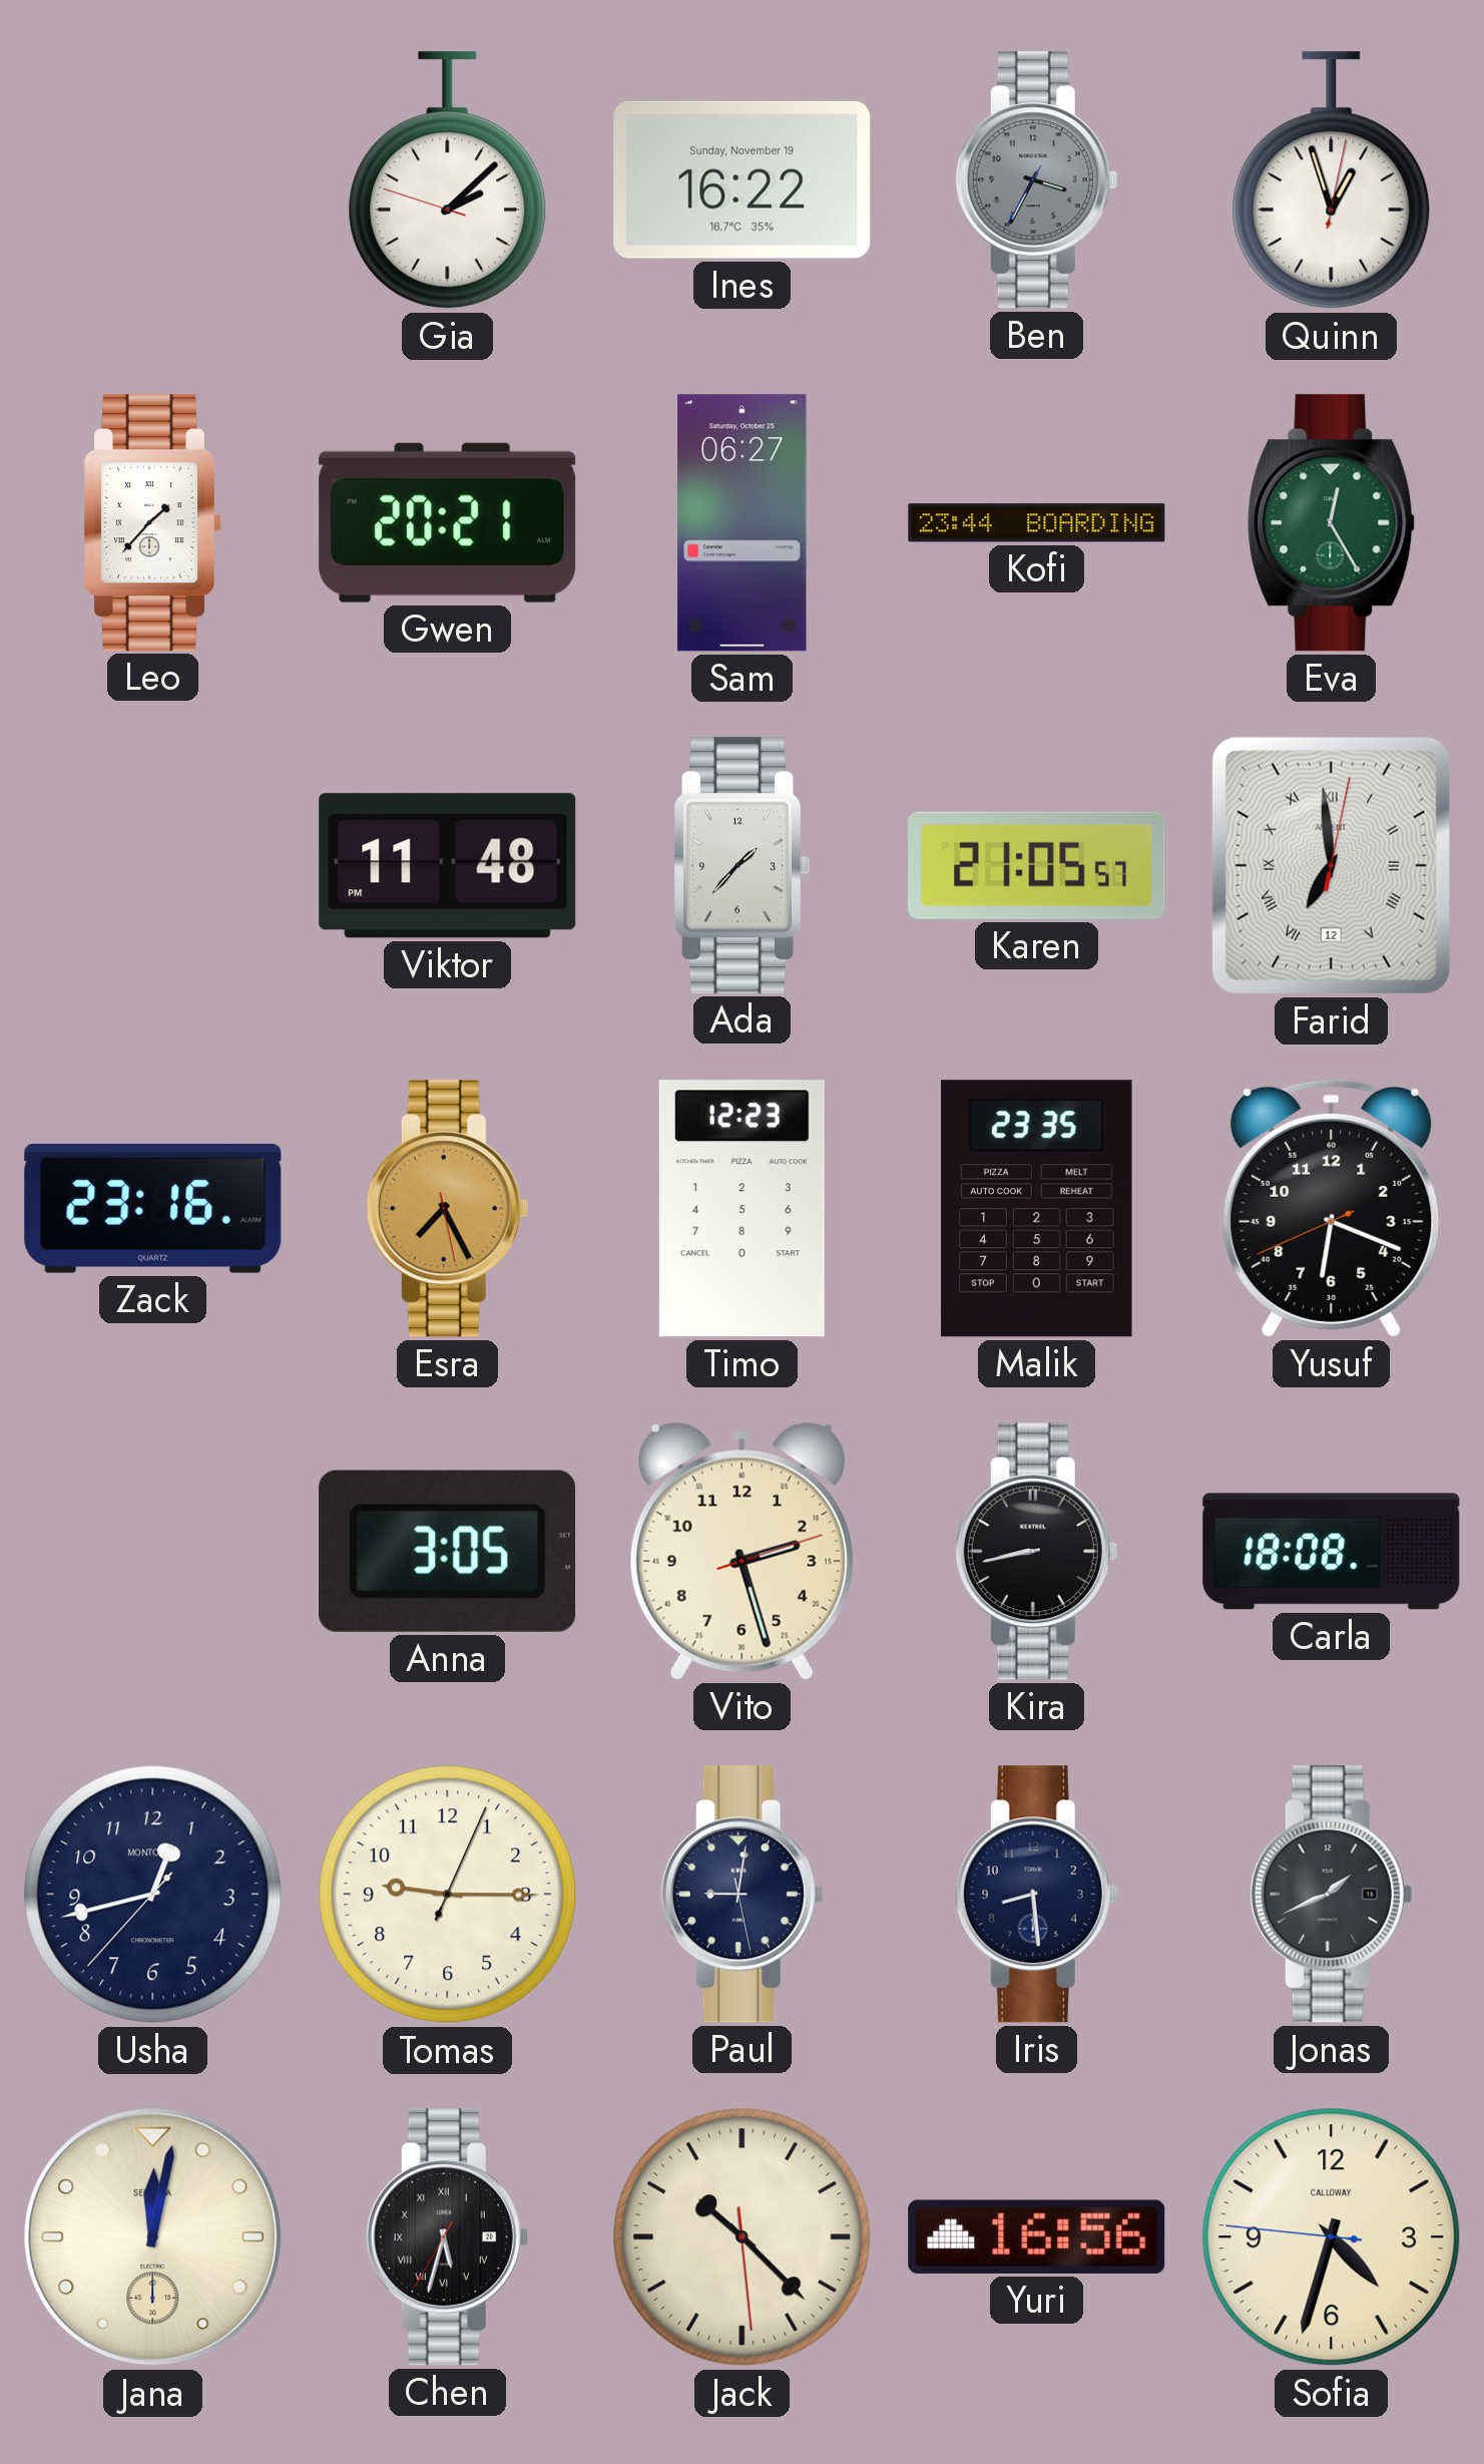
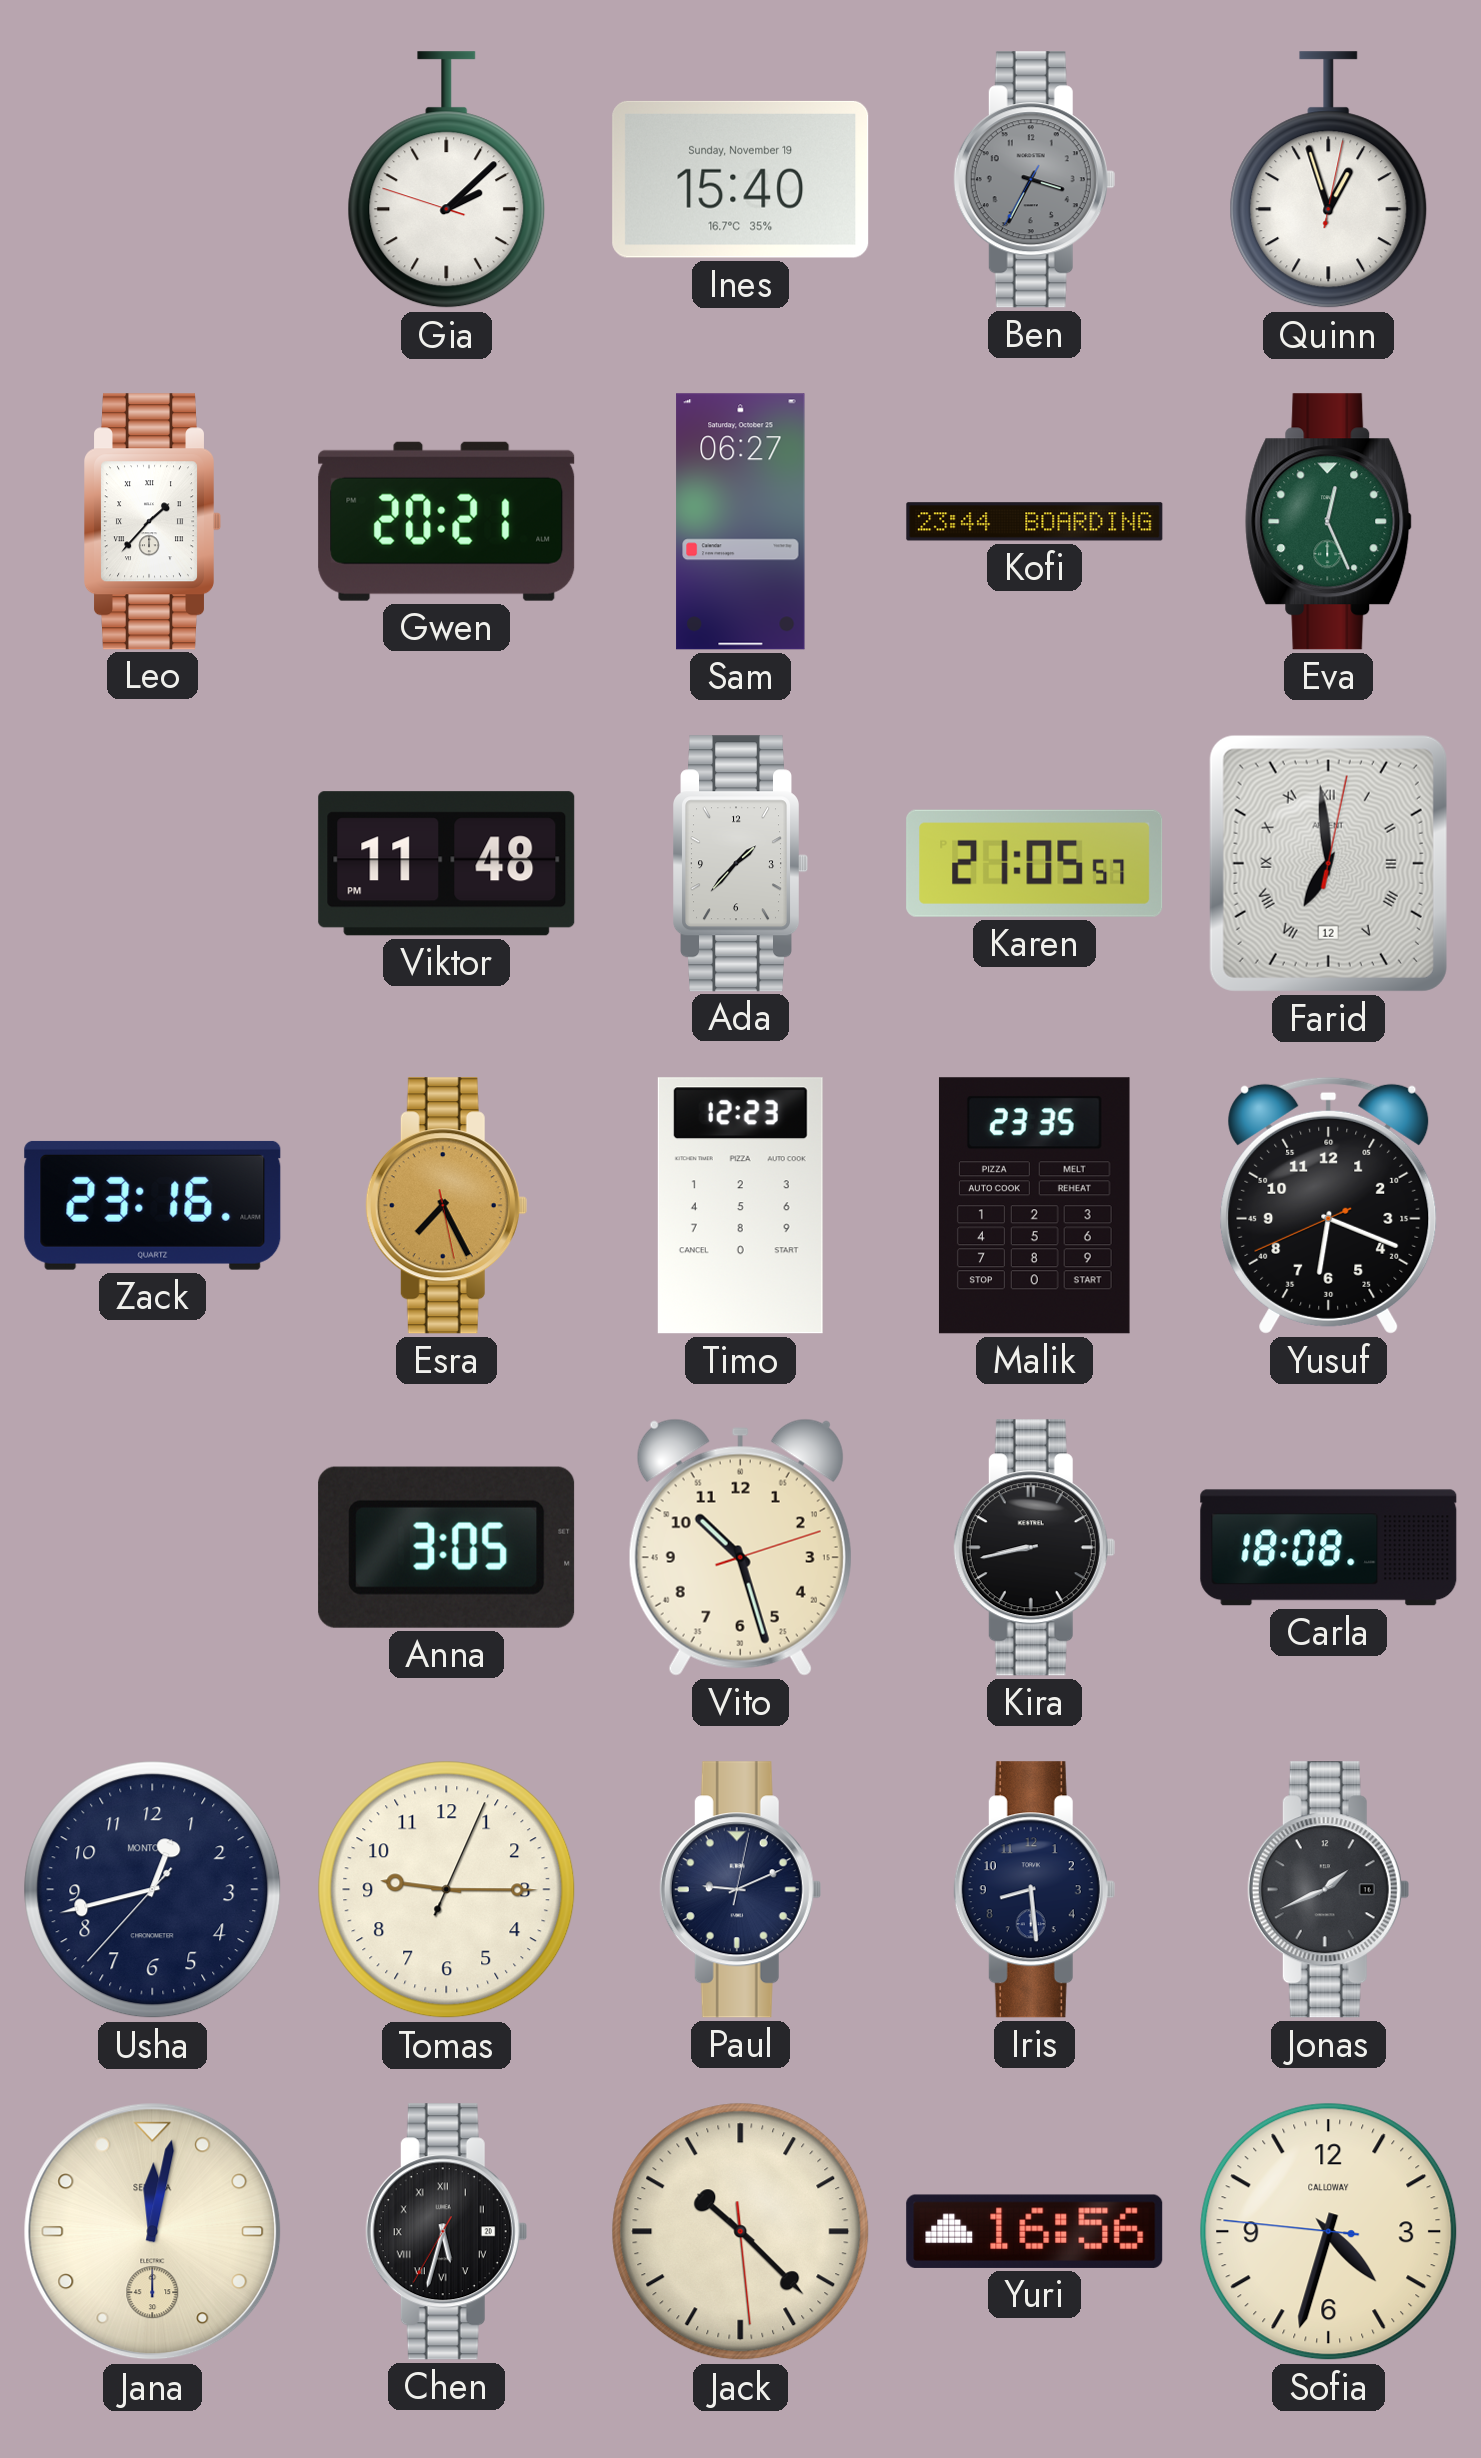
Ines: 16:22 -> 15:40 (741, 179)
Eva: 12:25 -> 12:26 (1329, 522)
Vito: 2:27 -> 10:27 (740, 1547)
Paul: 9:01 -> 9:11 (740, 1890)
